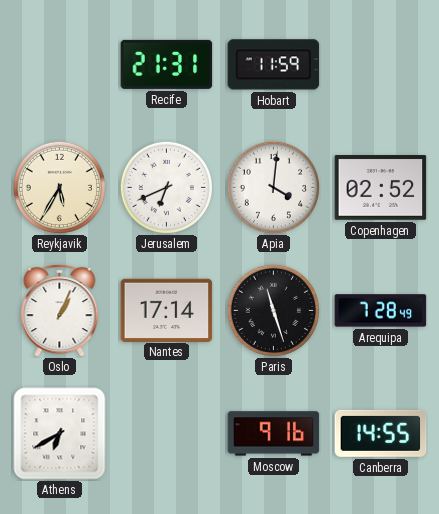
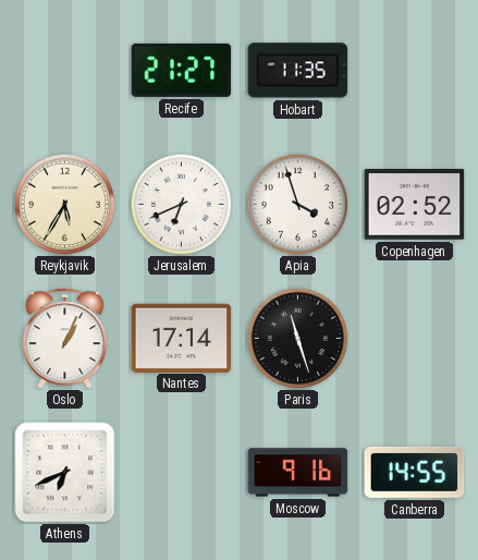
Recife: 21:31 -> 21:27 (182, 70)
Hobart: 11:59 -> 11:35 (298, 71)
Apia: 4:01 -> 3:57 (297, 204)
Arequipa: 7:28 -> none (381, 311)
Athens: 6:40 -> 6:41 (65, 473)
